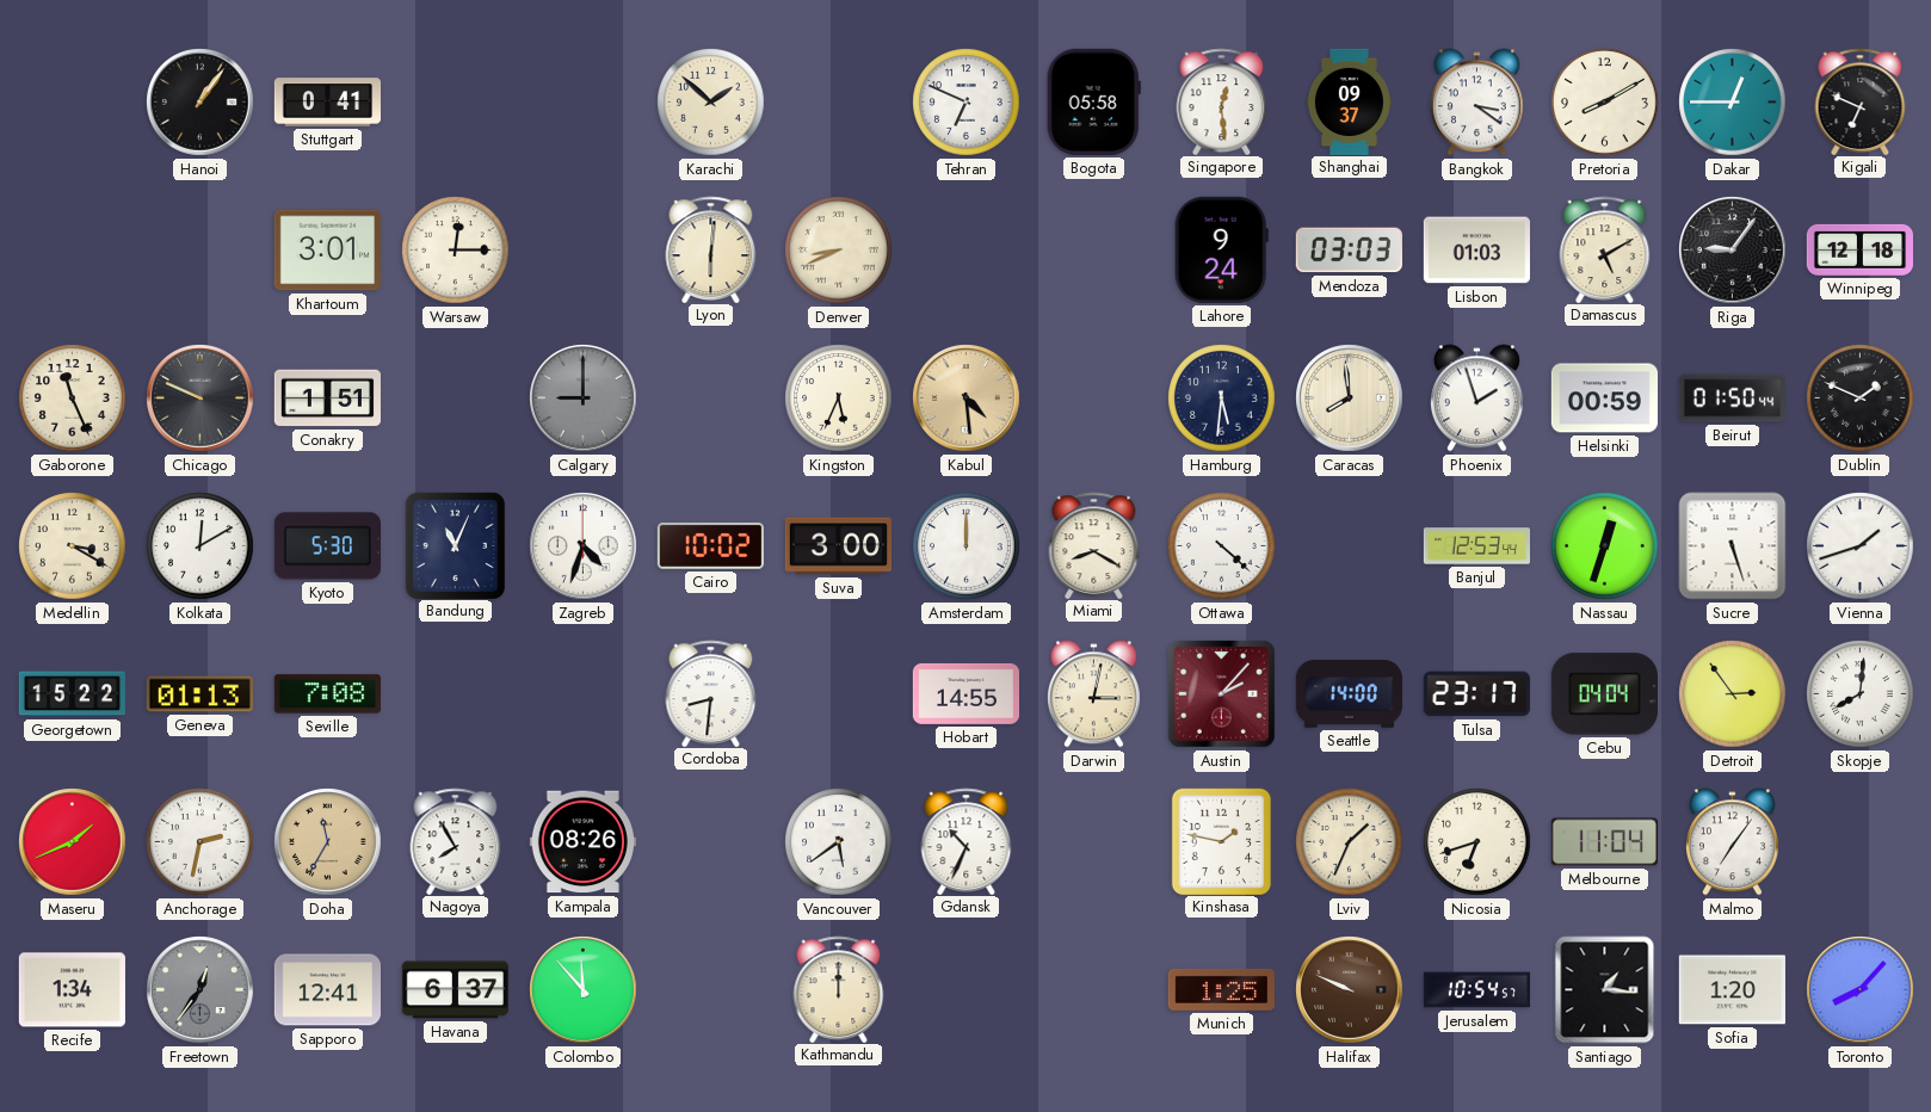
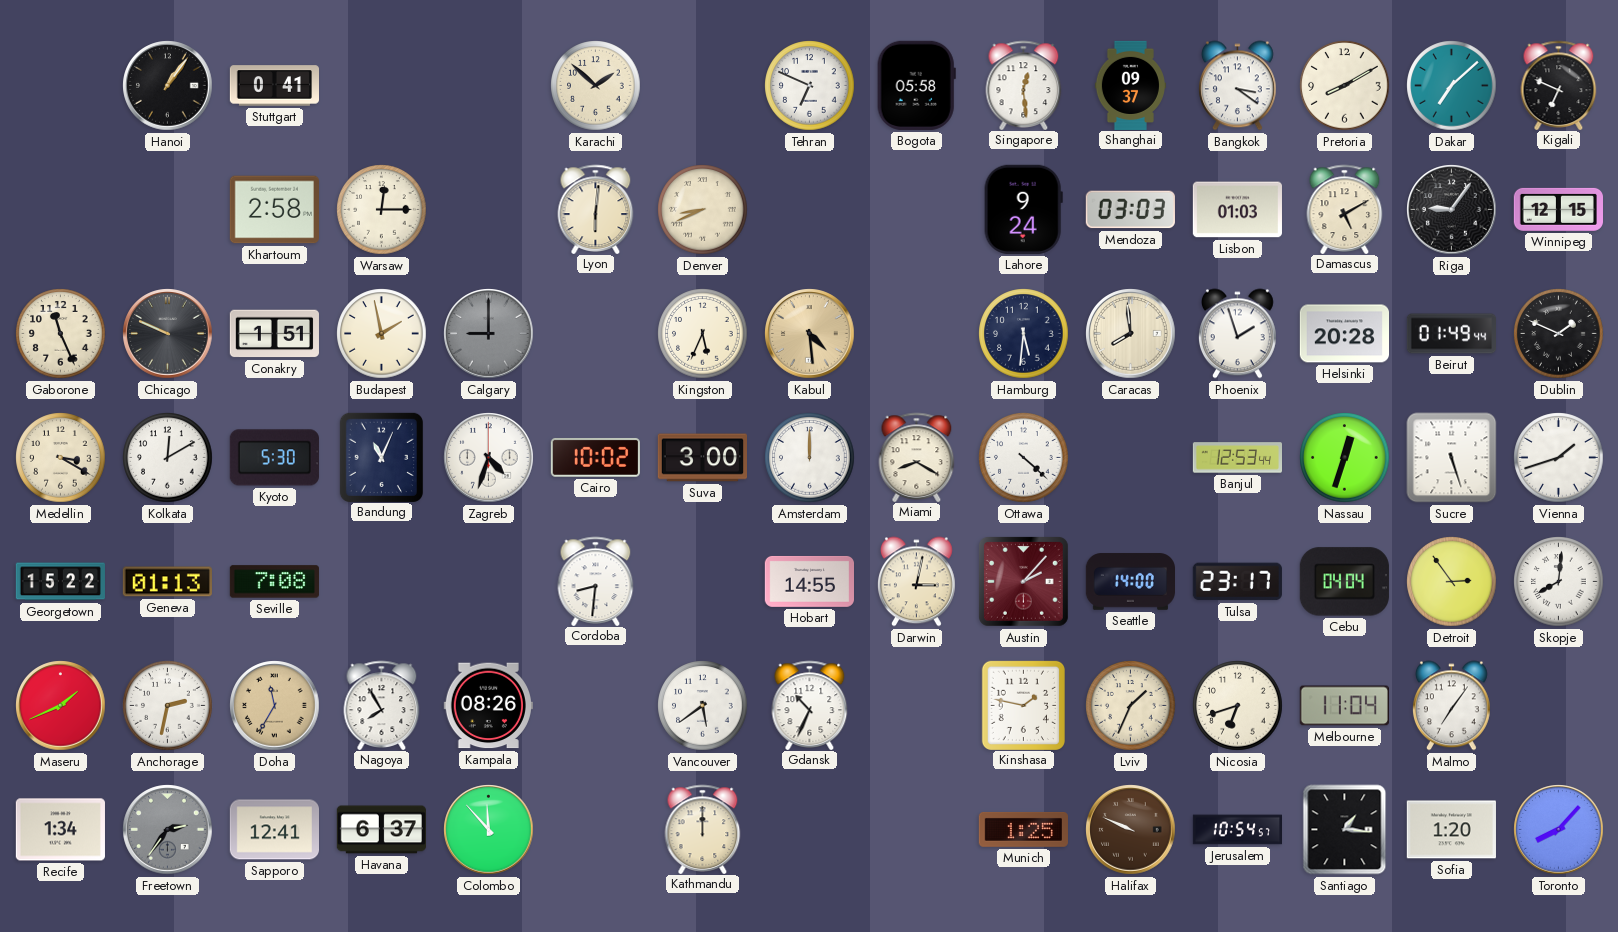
Dakar: 12:45 -> 7:08 (1452, 86)
Khartoum: 3:01 -> 2:58 (274, 210)
Winnipeg: 12:18 -> 12:15 (1558, 209)
Budapest: none -> 1:58 (382, 334)
Helsinki: 00:59 -> 20:28 (1344, 334)
Beirut: 01:50 -> 01:49 (1451, 334)
Freetown: 12:36 -> 2:36 (168, 830)
